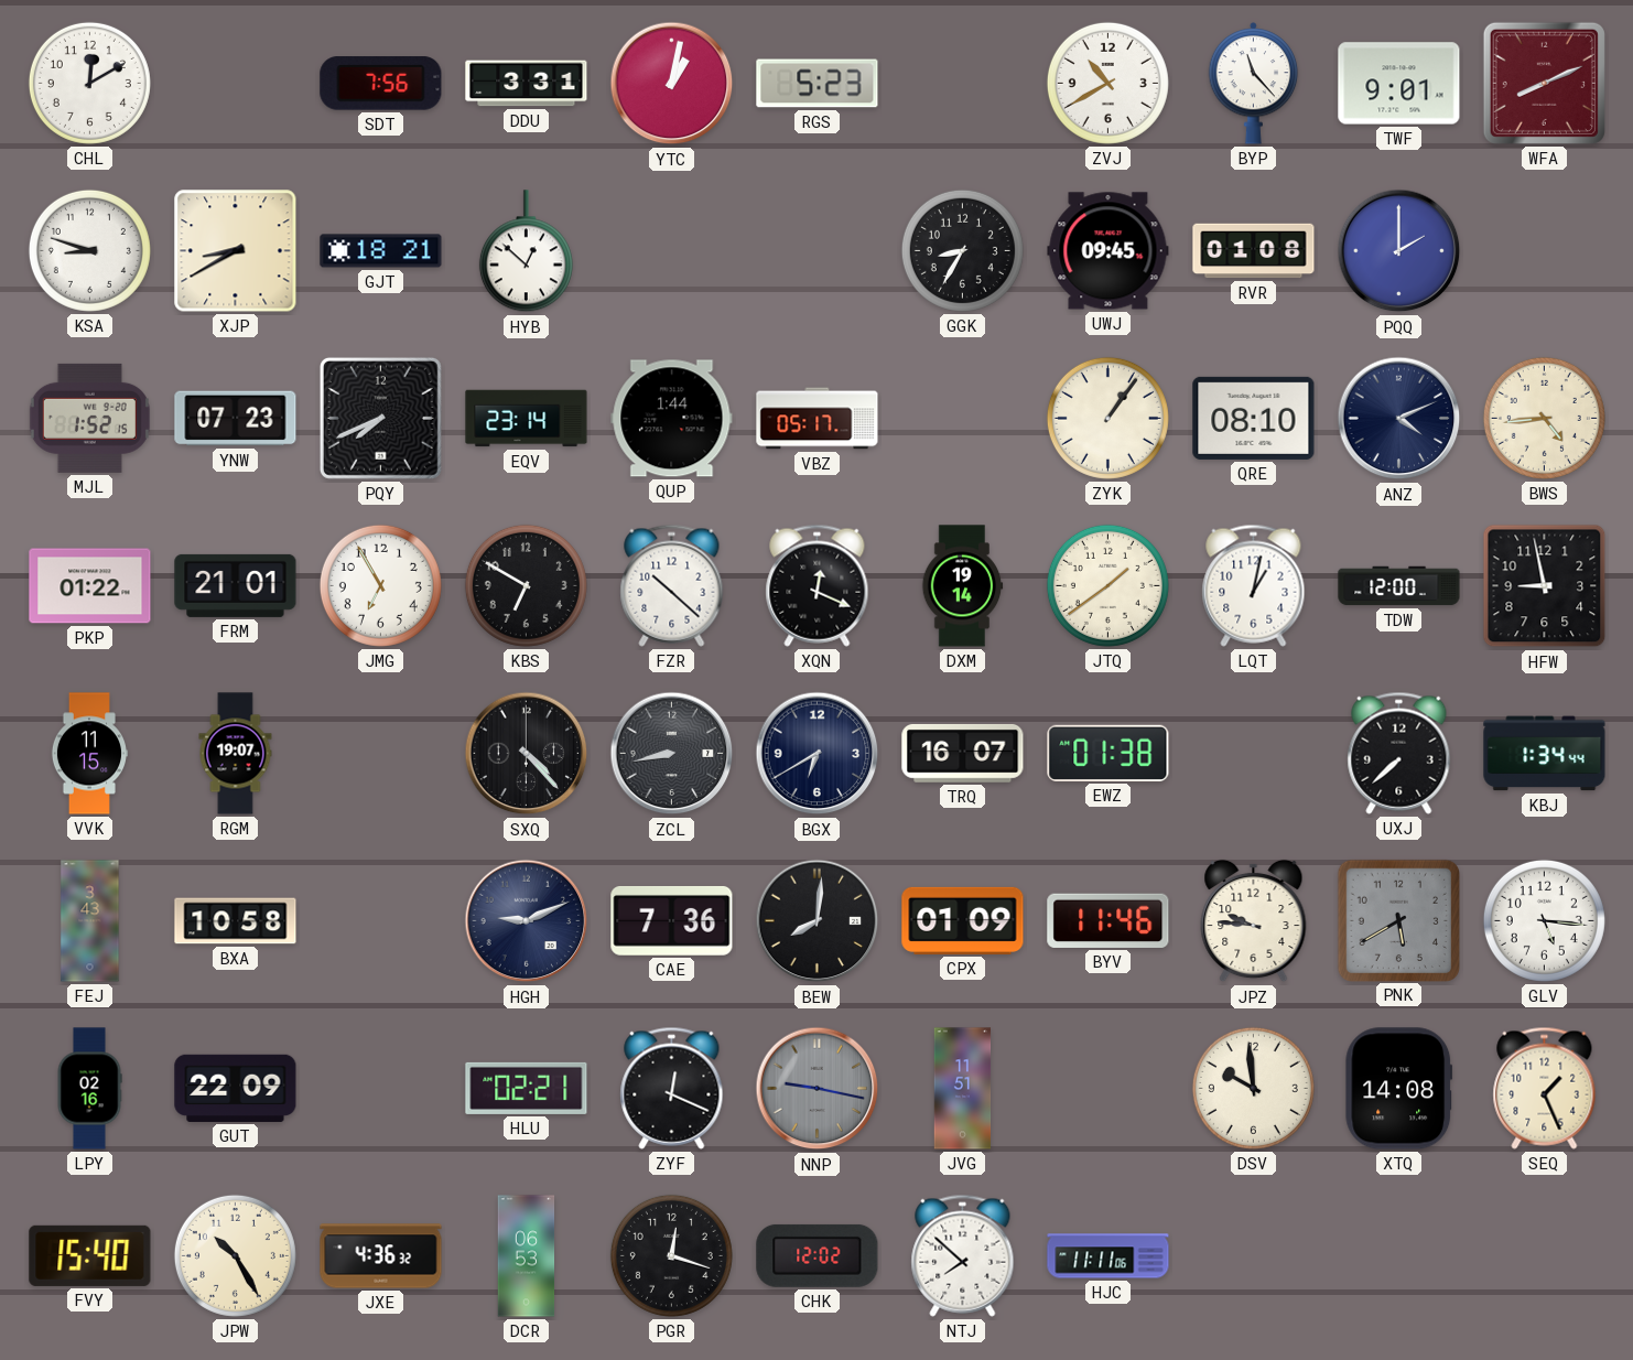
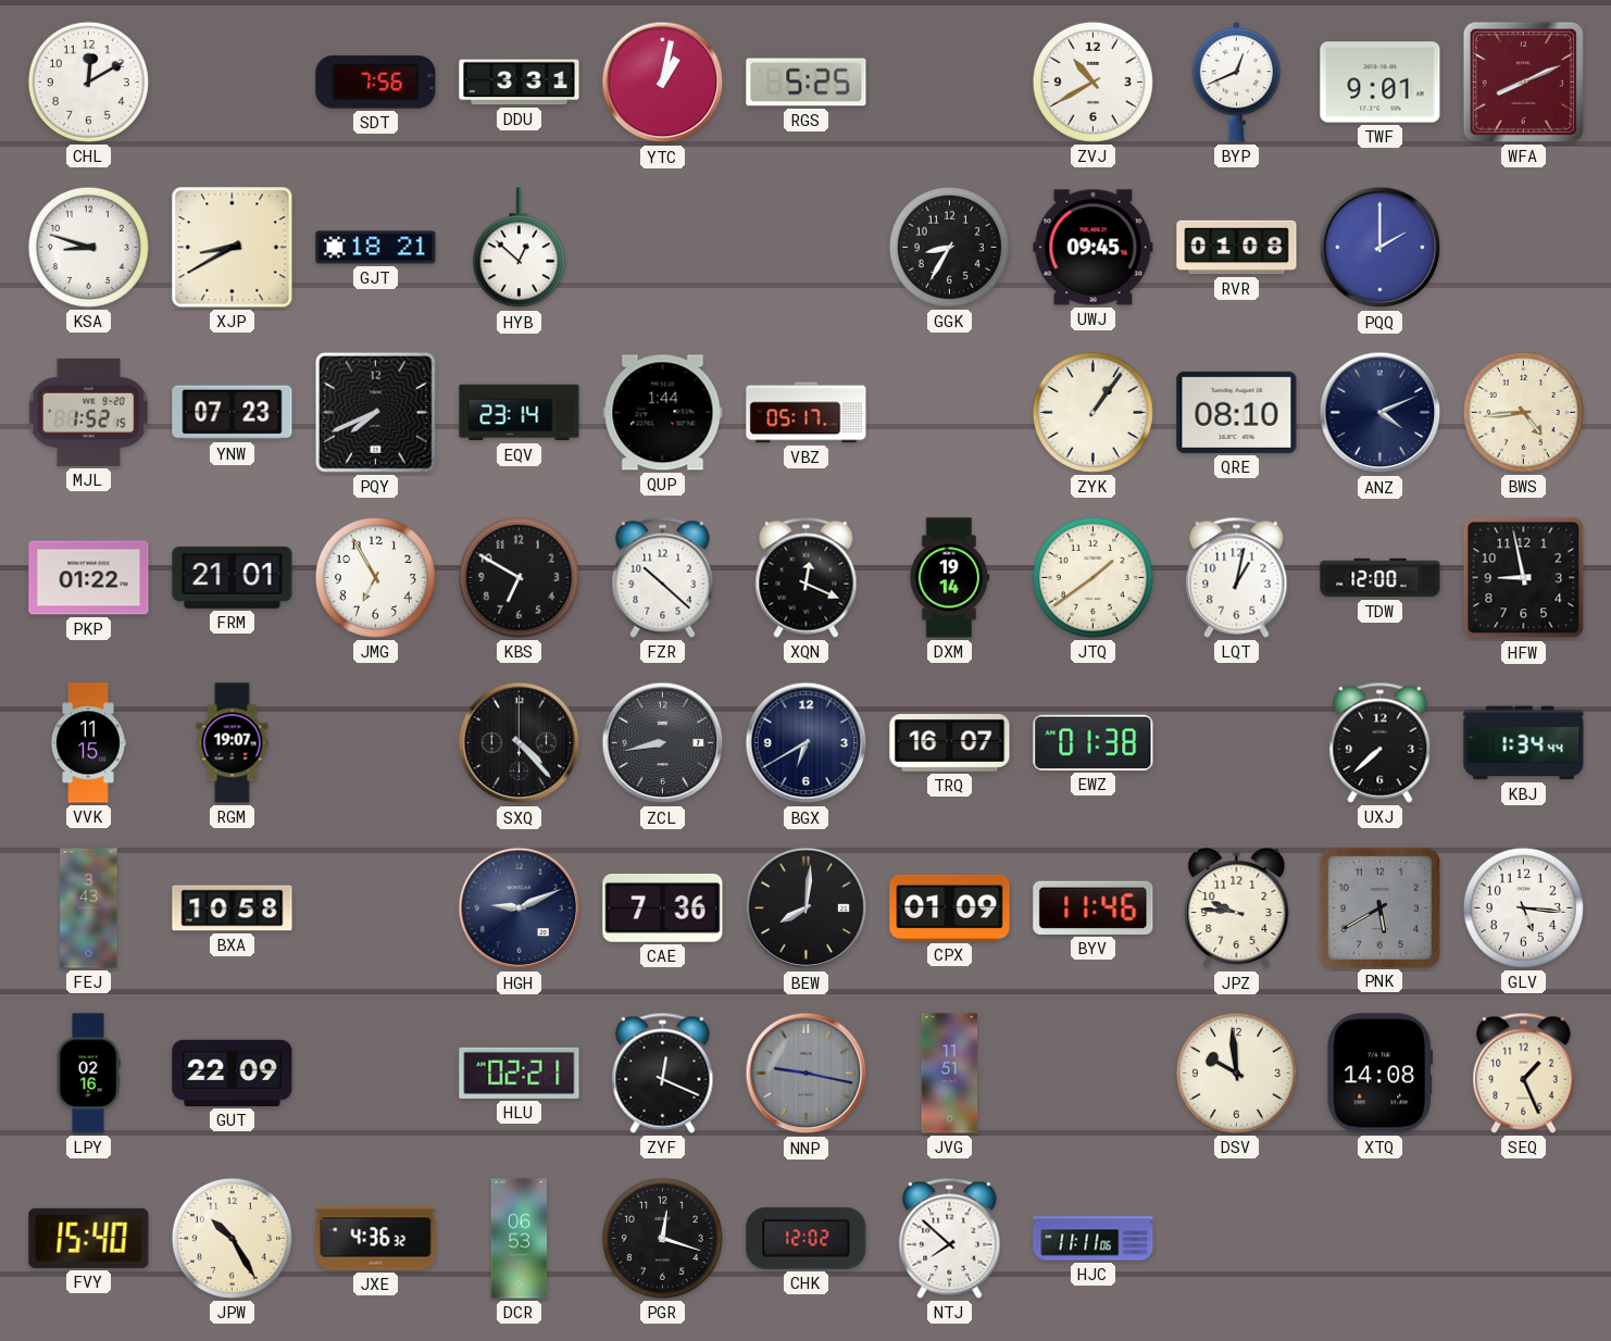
RGS: 5:23 -> 5:25 (807, 83)
BYP: 11:23 -> 12:41 (1237, 83)
